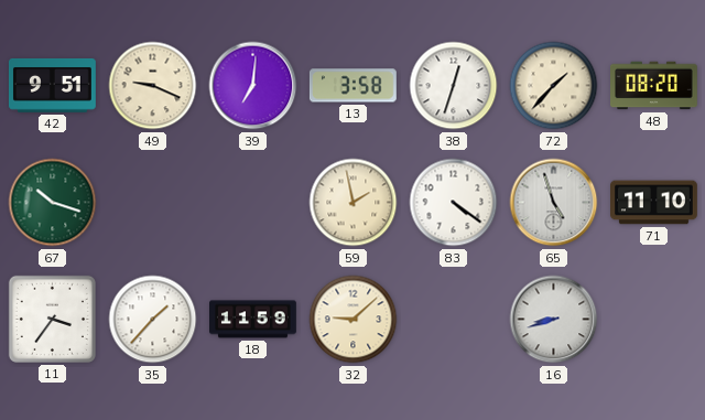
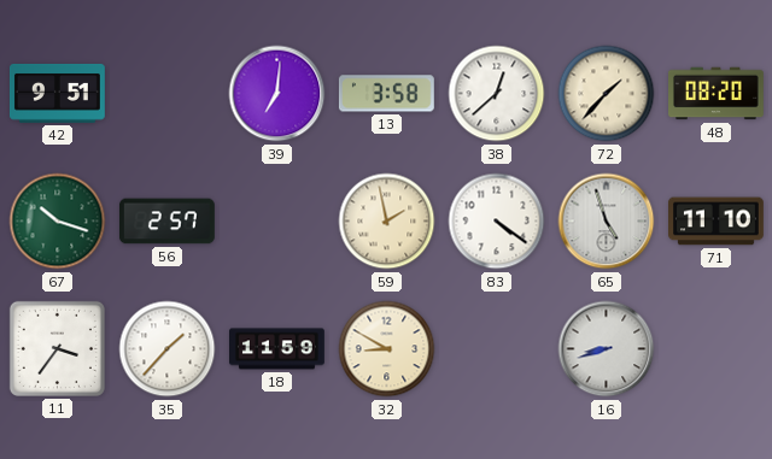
49: 9:19 -> none (153, 86)
38: 12:33 -> 12:38 (497, 94)
56: none -> 2:57 (168, 222)
32: 9:08 -> 8:50 (387, 349)
